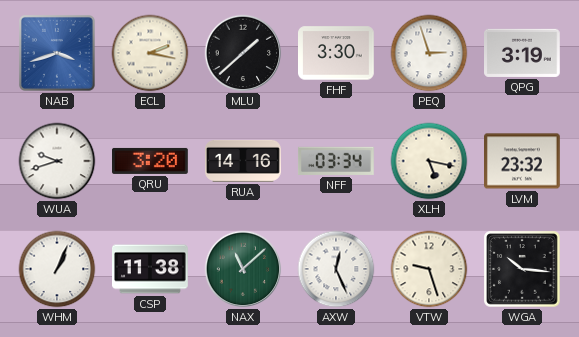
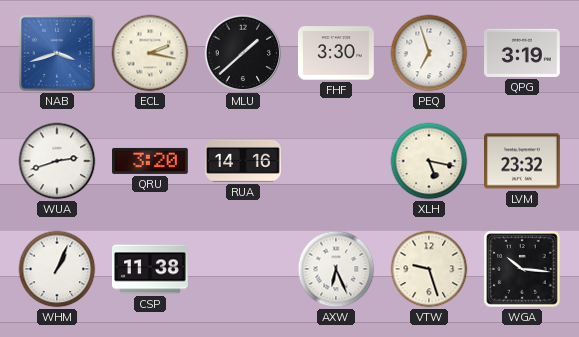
PEQ: 2:57 -> 6:57 (429, 53)
WUA: 9:42 -> 2:42 (57, 161)
NFF: 03:34 -> none (336, 161)
NAX: 11:08 -> none (243, 269)
AXW: 12:26 -> 6:26 (336, 269)
